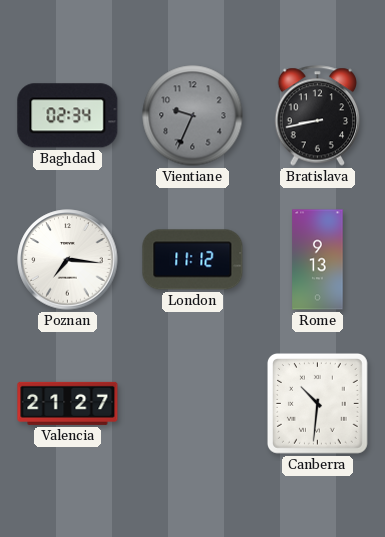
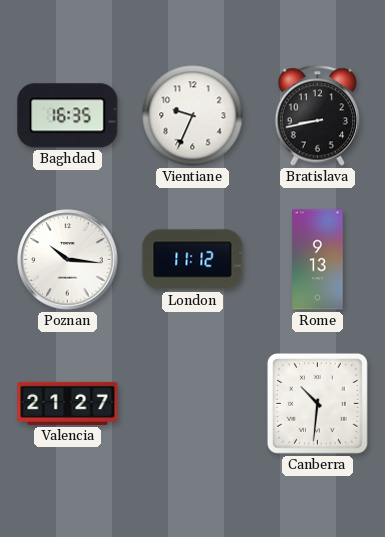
Baghdad: 02:34 -> 16:35 (68, 116)
Vientiane dial: grey -> white (193, 116)
Poznan: 7:16 -> 10:16 (68, 260)
